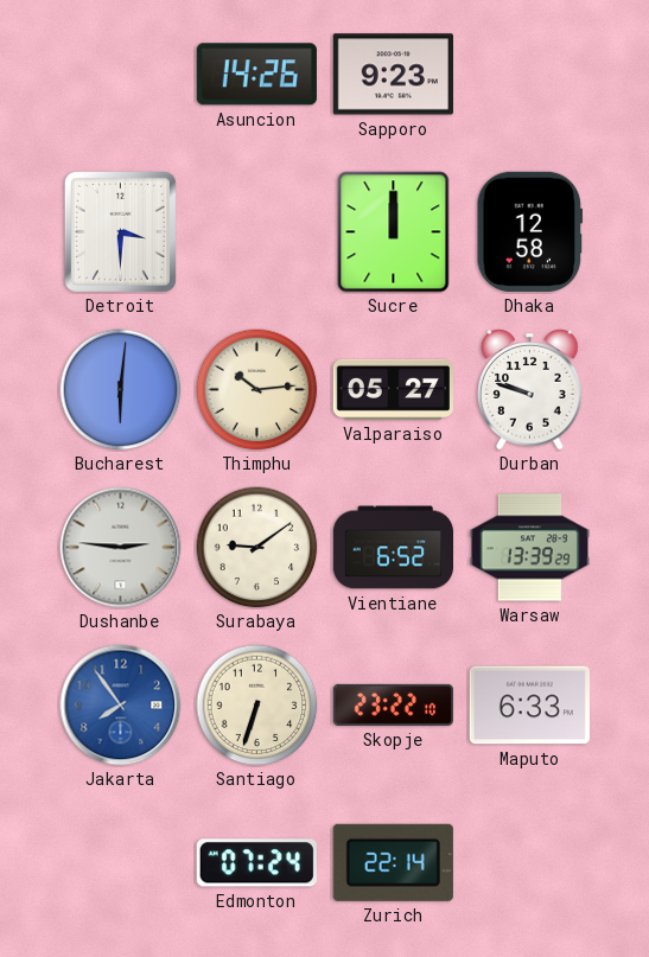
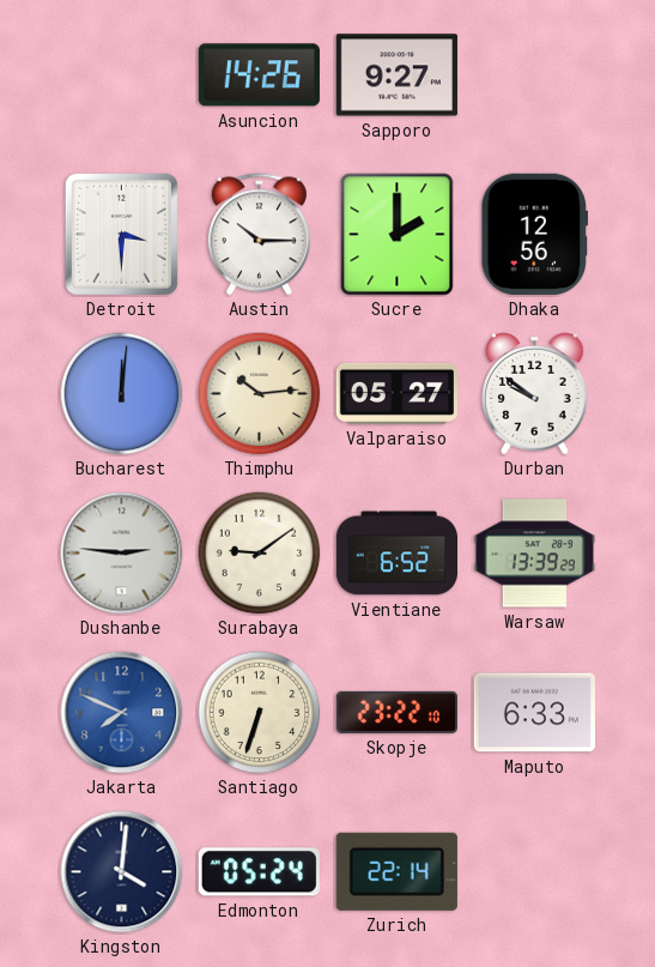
Sapporo: 9:23 -> 9:27 (396, 75)
Austin: none -> 10:15 (259, 235)
Sucre: 12:00 -> 2:00 (398, 235)
Dhaka: 12:58 -> 12:56 (535, 234)
Bucharest: 6:01 -> 12:01 (122, 394)
Durban: 9:48 -> 9:51 (535, 394)
Jakarta: 7:54 -> 7:49 (122, 713)
Kingston: none -> 4:01 (122, 872)
Edmonton: 07:24 -> 05:24 (259, 872)
